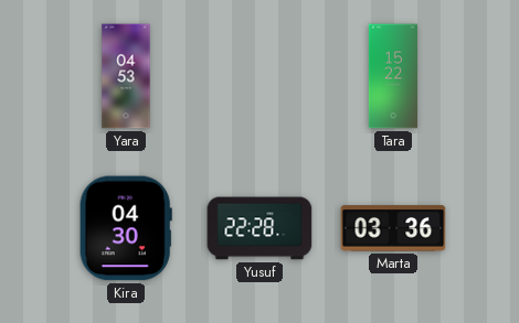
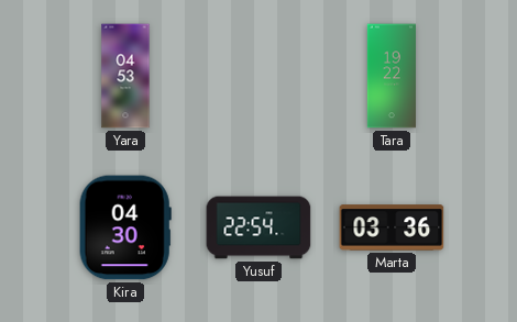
Tara: 15:22 -> 19:22 (391, 76)
Yusuf: 22:28 -> 22:54 (258, 227)
